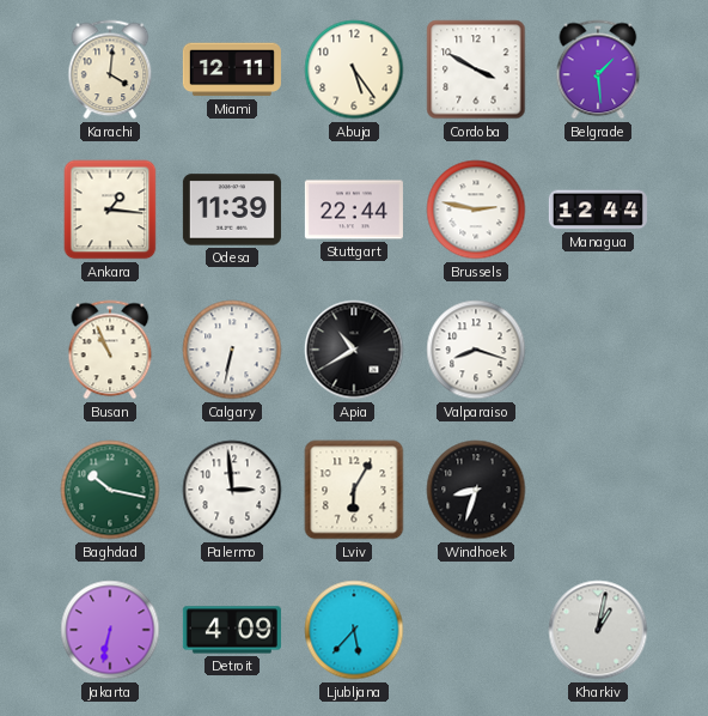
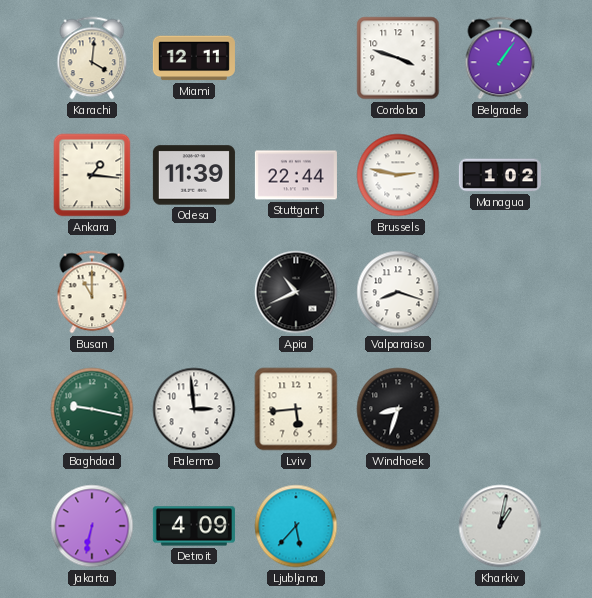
Abuja: 5:24 -> none (354, 69)
Cordoba: 3:50 -> 3:48 (398, 58)
Belgrade: 1:29 -> 1:06 (500, 58)
Managua: 12:44 -> 1:02 (500, 175)
Busan: 10:56 -> 11:00 (92, 292)
Calgary: 6:32 -> none (232, 350)
Apia: 10:40 -> 10:41 (296, 292)
Baghdad: 10:17 -> 9:17 (92, 409)
Lviv: 6:05 -> 5:44 (296, 409)
